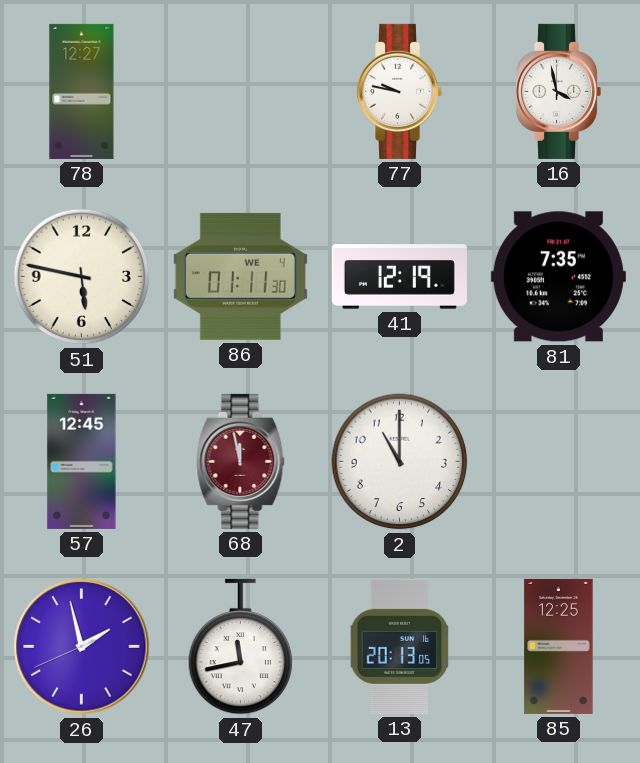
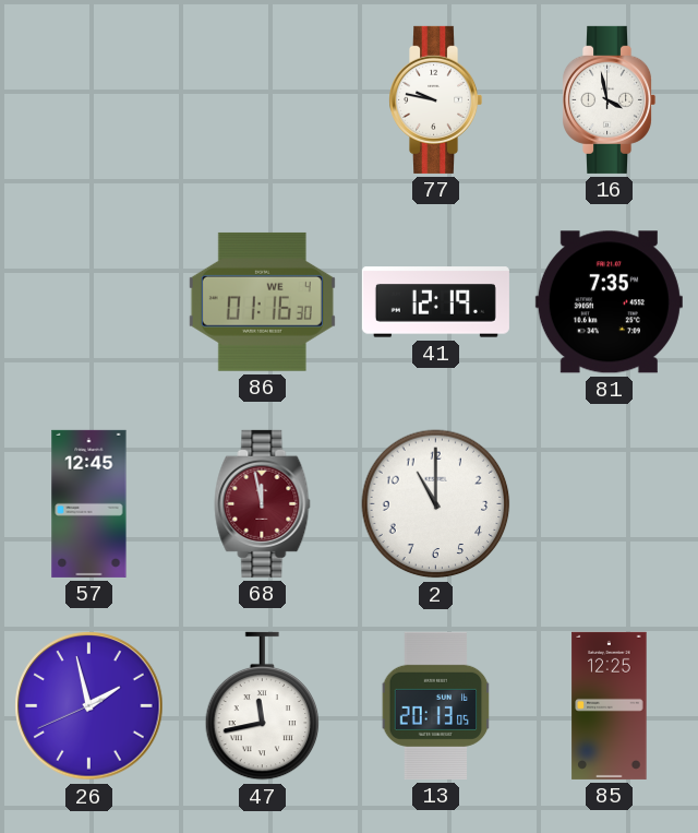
78: 12:27 -> none (82, 91)
51: 5:47 -> none (82, 277)
86: 01:11 -> 01:16 (262, 301)
